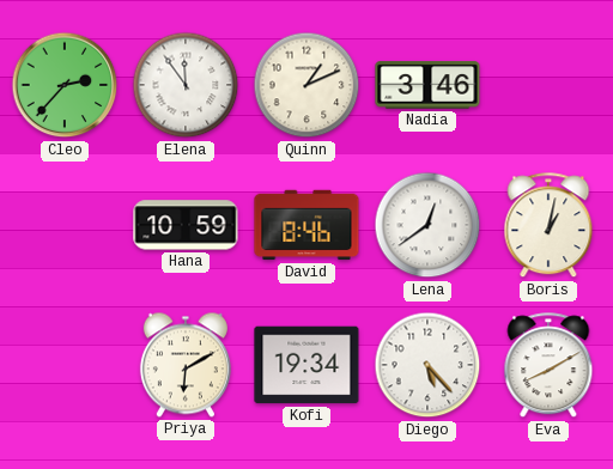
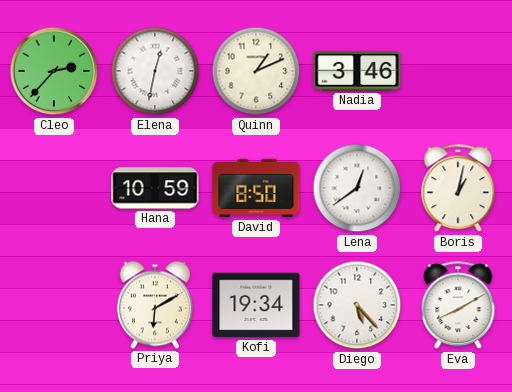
Elena: 11:54 -> 12:32 (155, 71)
David: 8:46 -> 8:50 (256, 188)
